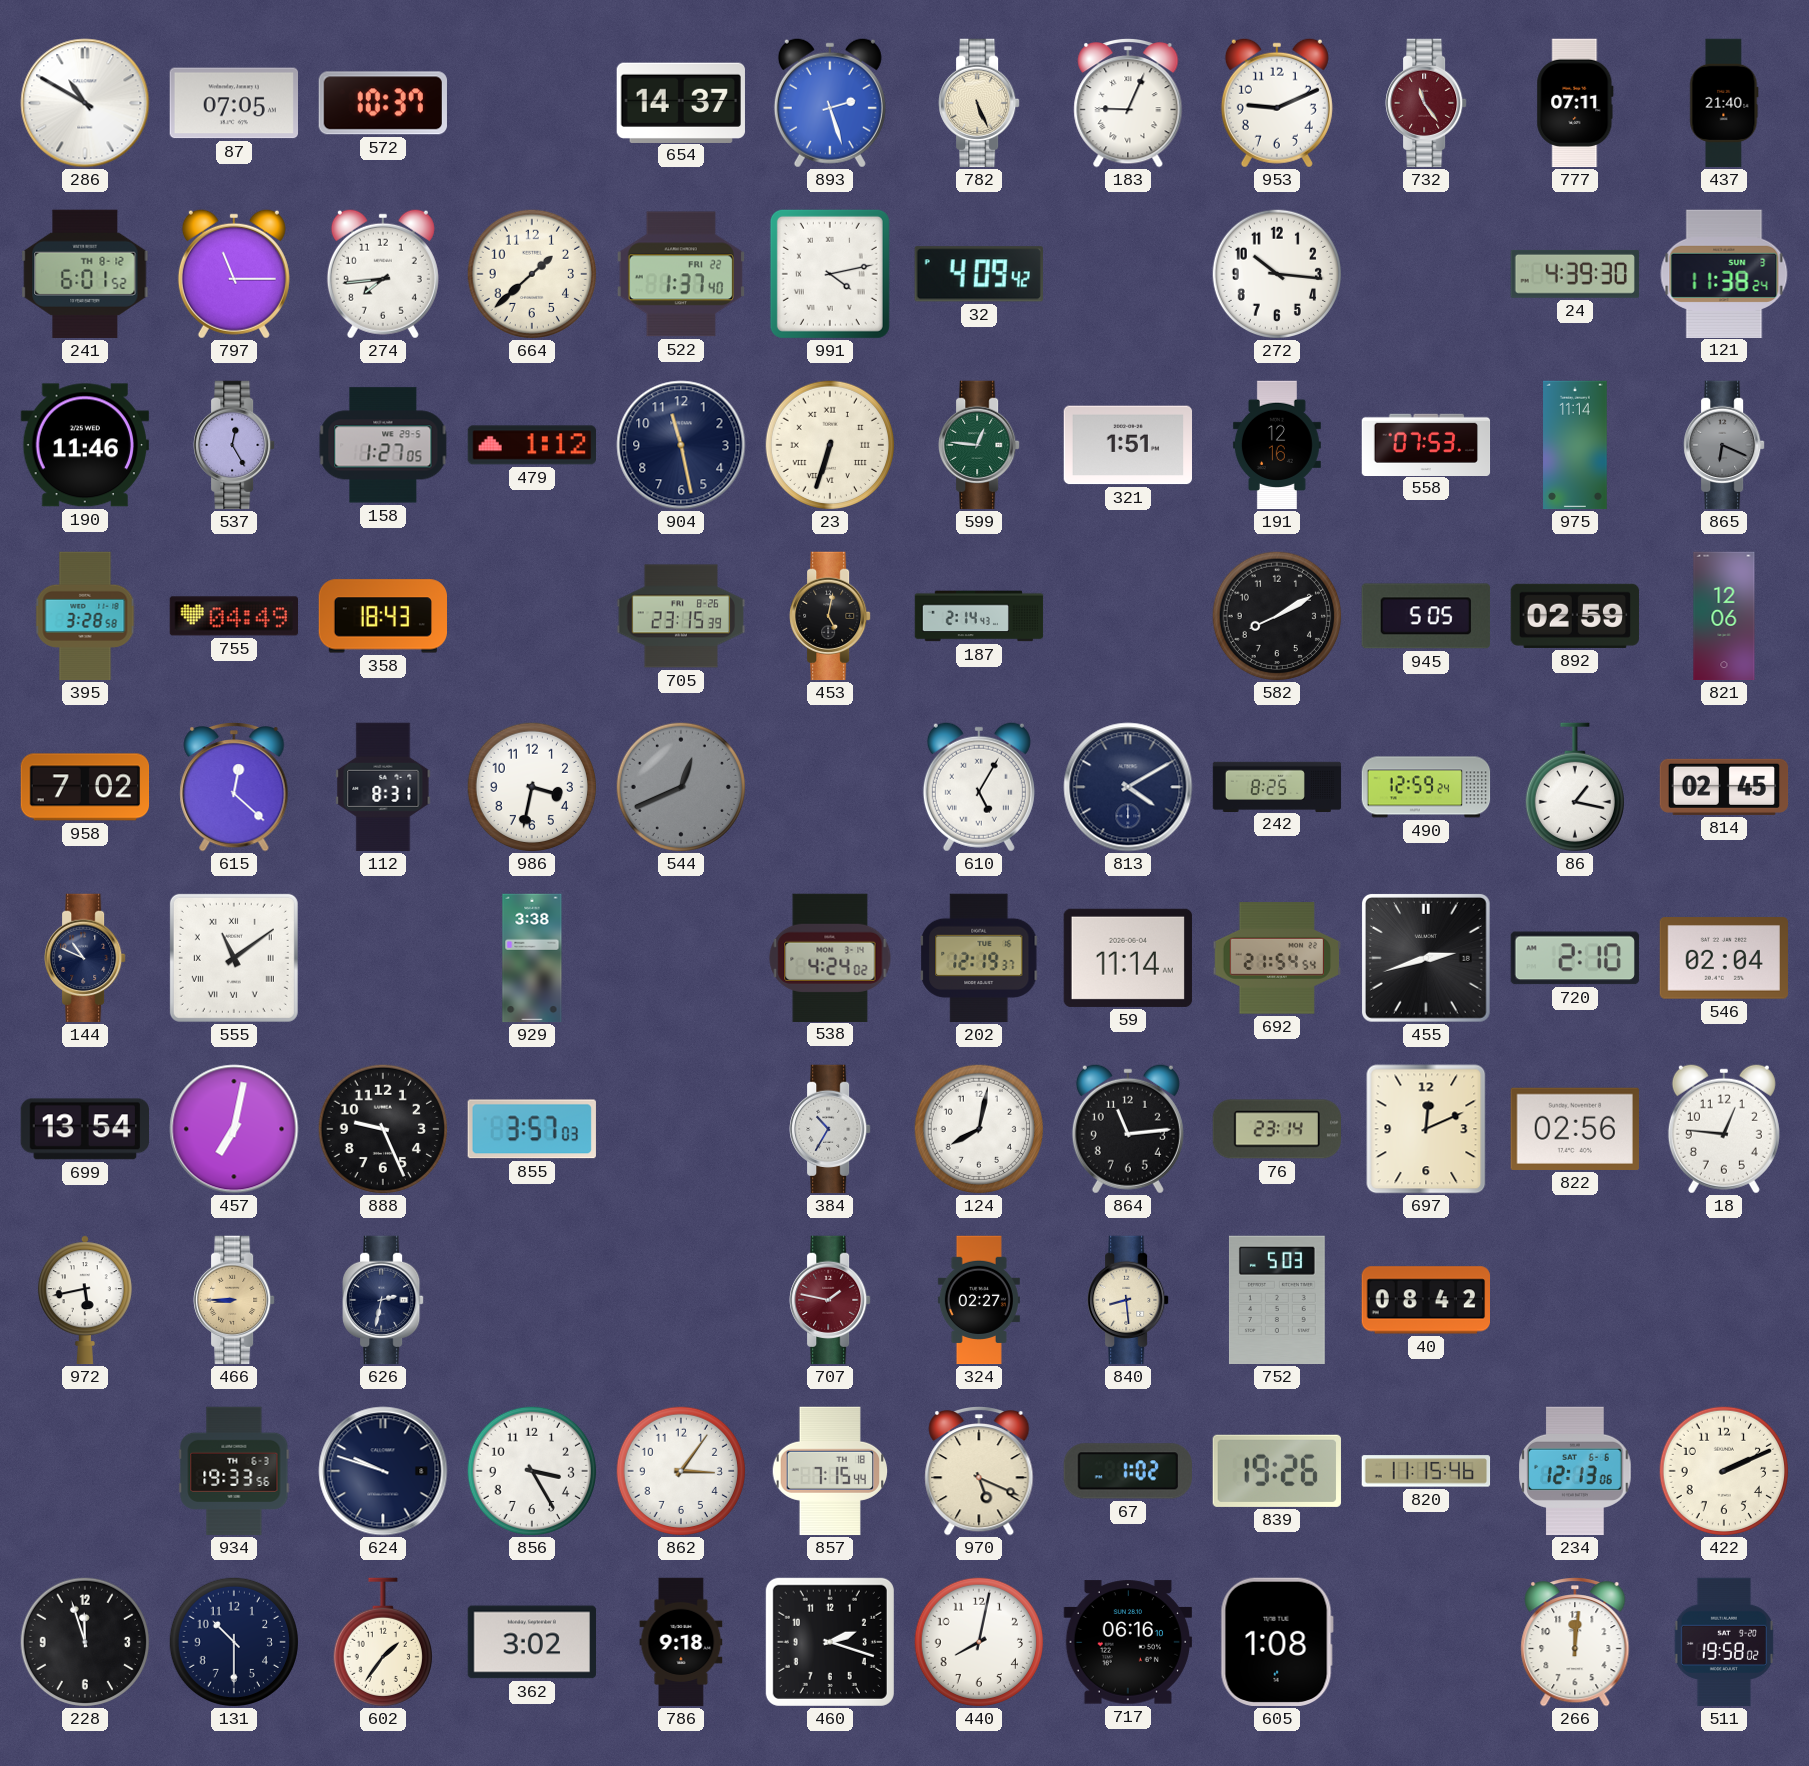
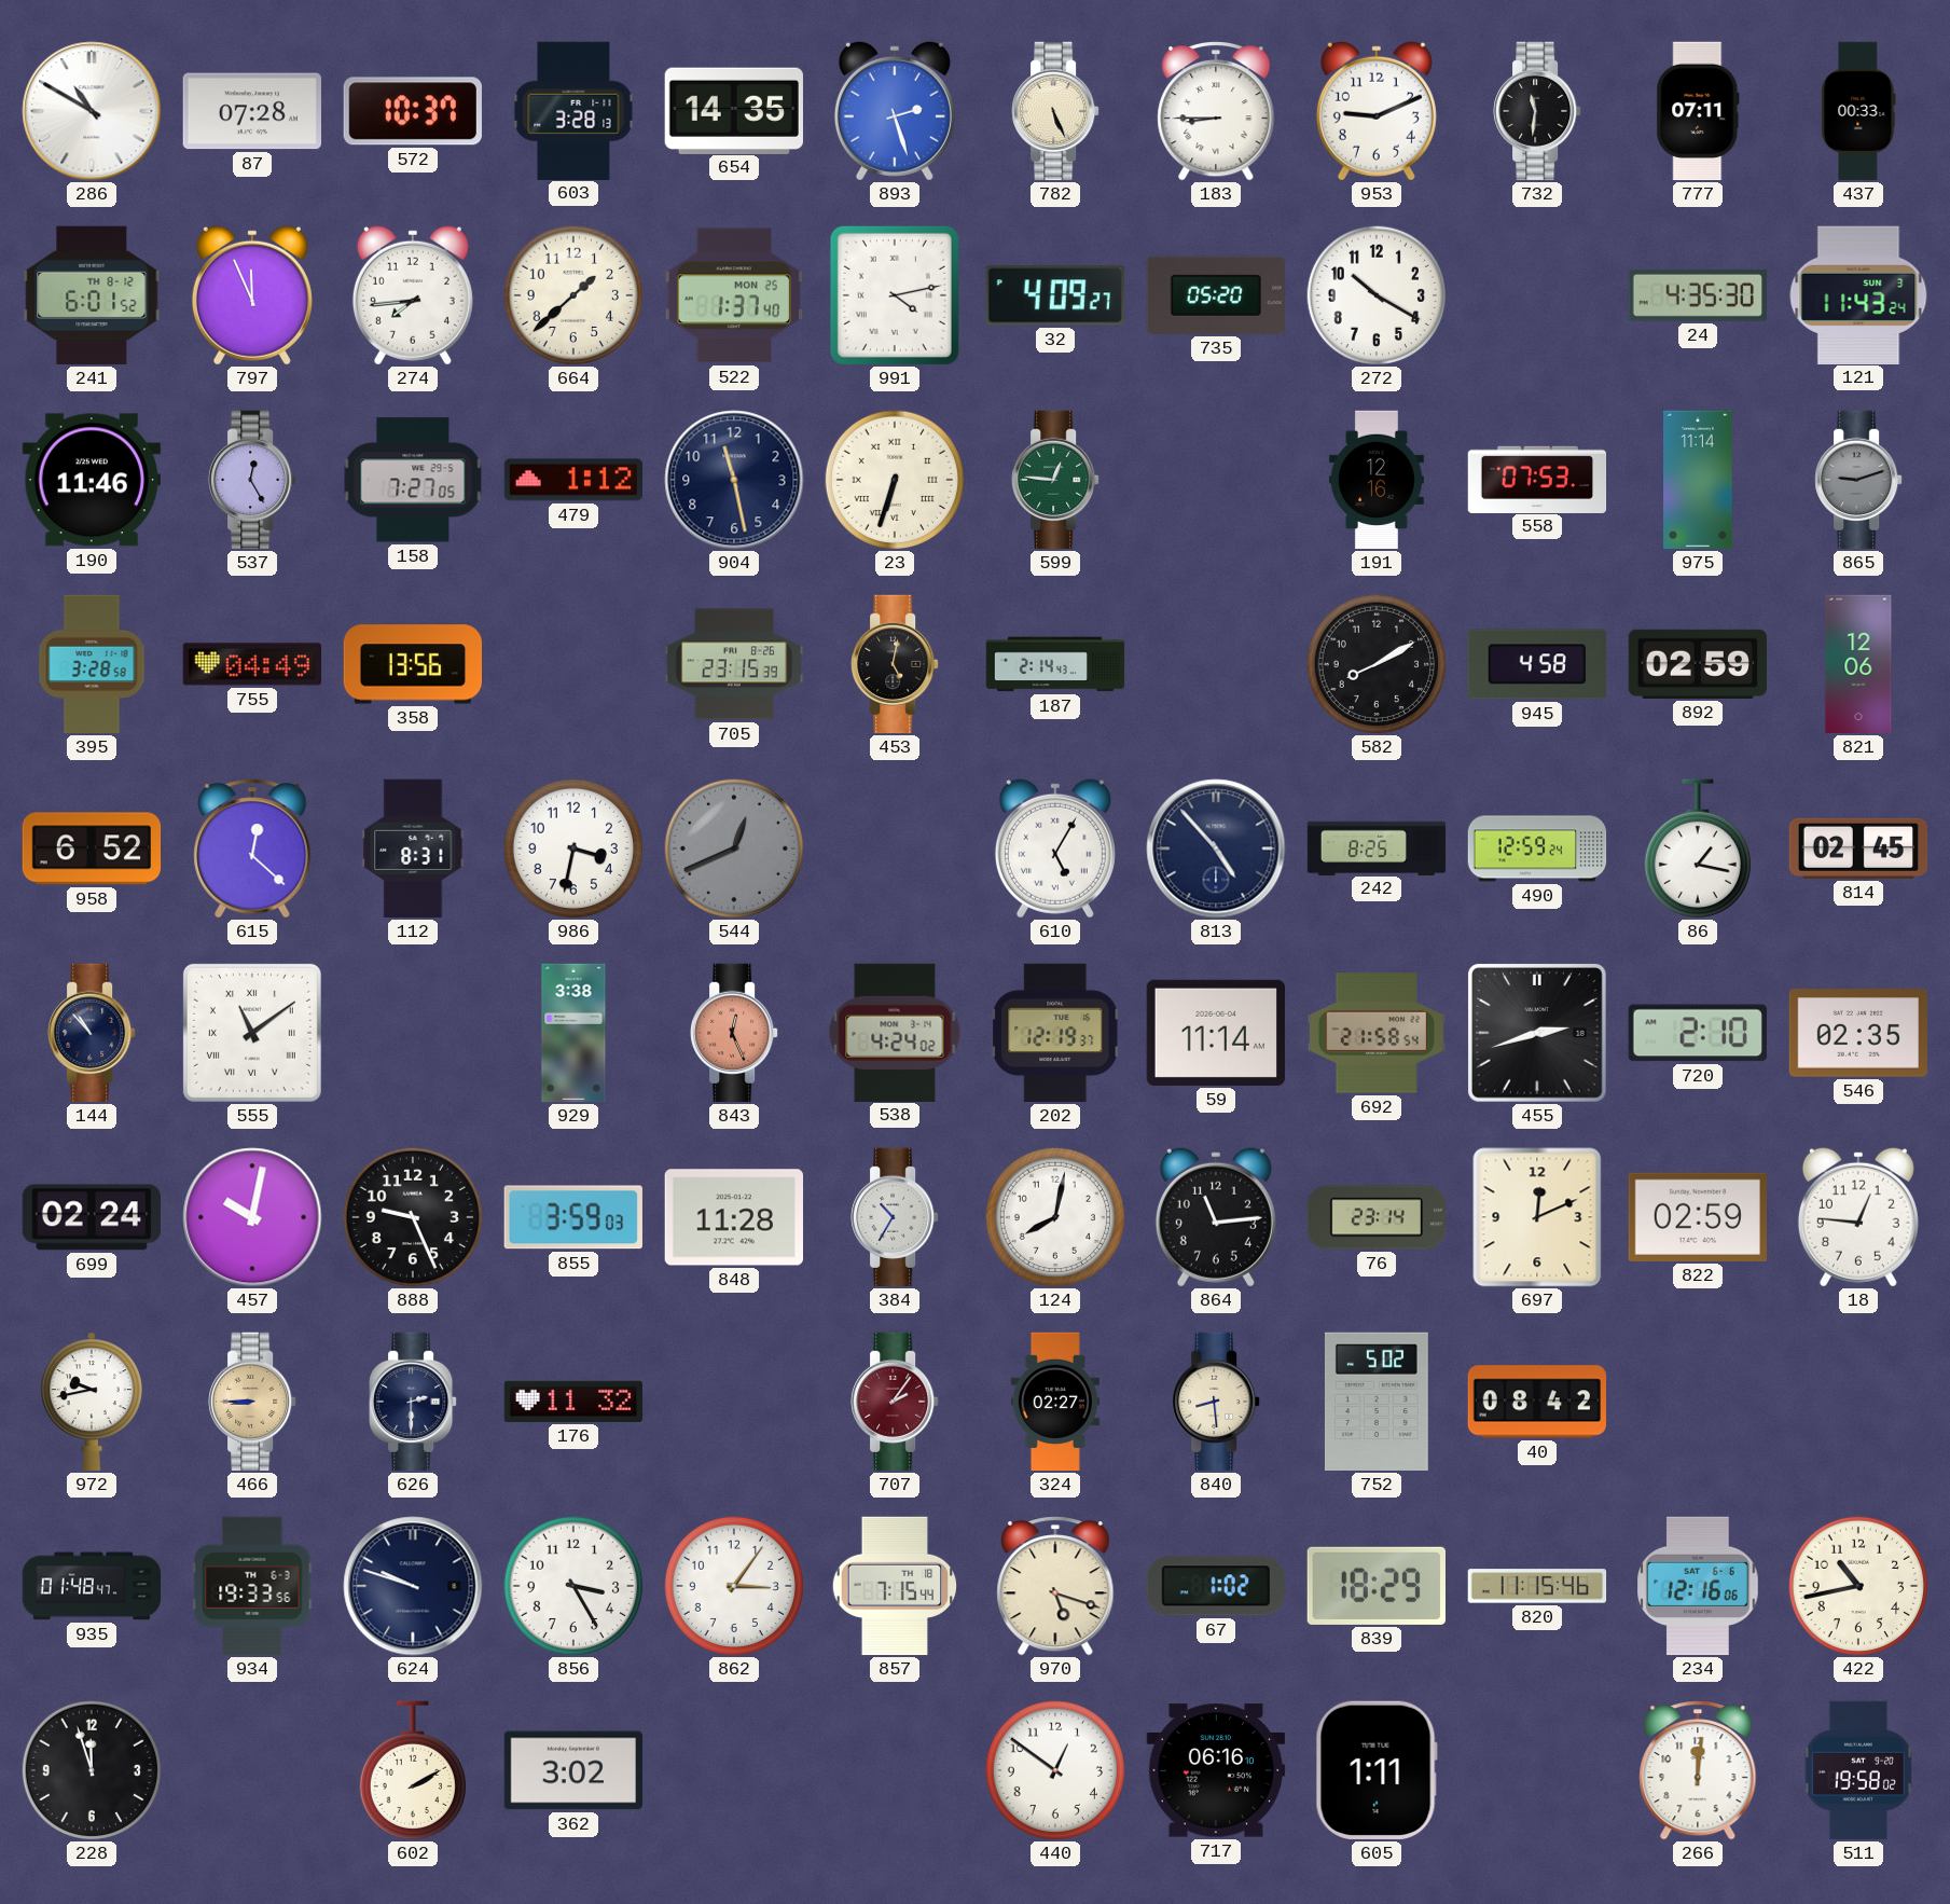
87: 07:05 -> 07:28 (251, 111)
603: none -> 3:28 (573, 110)
654: 14:37 -> 14:35 (734, 110)
183: 9:04 -> 8:45 (1216, 112)
732: 11:24 -> 11:31 (1537, 111)
732 dial: burgundy -> black (1537, 111)
437: 21:40 -> 00:33 (1858, 111)
797: 11:15 -> 11:56 (252, 295)
522 date: FRI 22 -> MON 25 (734, 295)
32: 4:09:42 -> 4:09:27 (1055, 295)
735: none -> 05:20 (1215, 295)
272: 10:16 -> 10:20 (1375, 294)
24: 4:39 -> 4:35 (1697, 295)
121: 11:38 -> 11:43 (1858, 294)
158: 1:27 -> 7:27 (413, 480)
321: 1:51 -> none (1128, 445)
865: 6:19 -> 9:12 (1858, 480)
358: 18:43 -> 13:56 (412, 664)
945: 5:05 -> 4:58 (1537, 664)
958: 7:02 -> 6:52 (92, 848)
813: 4:10 -> 4:53 (1216, 848)
144: 10:49 -> 10:53 (92, 1033)
843: none -> 12:26 (734, 1033)
692: 21:54 -> 21:58 (1377, 1033)
546: 02:04 -> 02:35 (1857, 1033)
699: 13:54 -> 02:24 (91, 1217)
457: 7:02 -> 10:02 (252, 1217)
855: 3:57 -> 3:59 (573, 1217)
848: none -> 11:28 (733, 1217)
822: 02:56 -> 02:59 (1698, 1217)
972: 5:43 -> 9:43 (92, 1402)
626: 2:32 -> 2:30 (413, 1402)
176: none -> 11:32 (573, 1402)
707: 1:47 -> 2:06 (895, 1402)
752: 5:03 -> 5:02 (1377, 1402)
935: none -> 01:48 (92, 1586)
970: 5:19 -> 5:18 (1055, 1587)
839: 19:26 -> 18:29 (1377, 1586)
234: 12:13 -> 12:16 (1698, 1586)
422: 2:11 -> 10:43 (1857, 1585)
131: 10:30 -> none (233, 1641)
602: 1:36 -> 2:10 (413, 1770)
786: 9:18 -> none (681, 1642)
460: 2:18 -> none (830, 1642)
440: 8:02 -> 12:51 (1054, 1769)
605: 1:08 -> 1:11 (1377, 1770)
